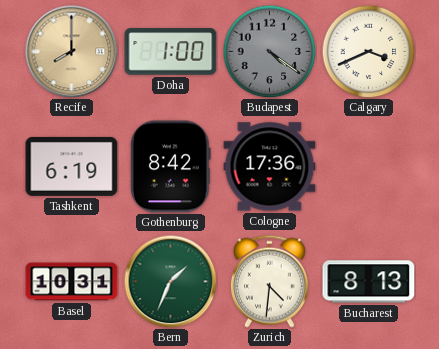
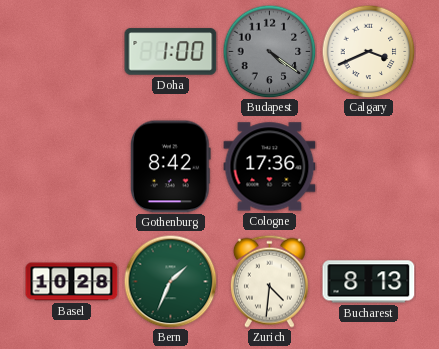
Recife: 8:00 -> none (71, 51)
Tashkent: 6:19 -> none (72, 166)
Basel: 10:31 -> 10:28 (72, 282)
